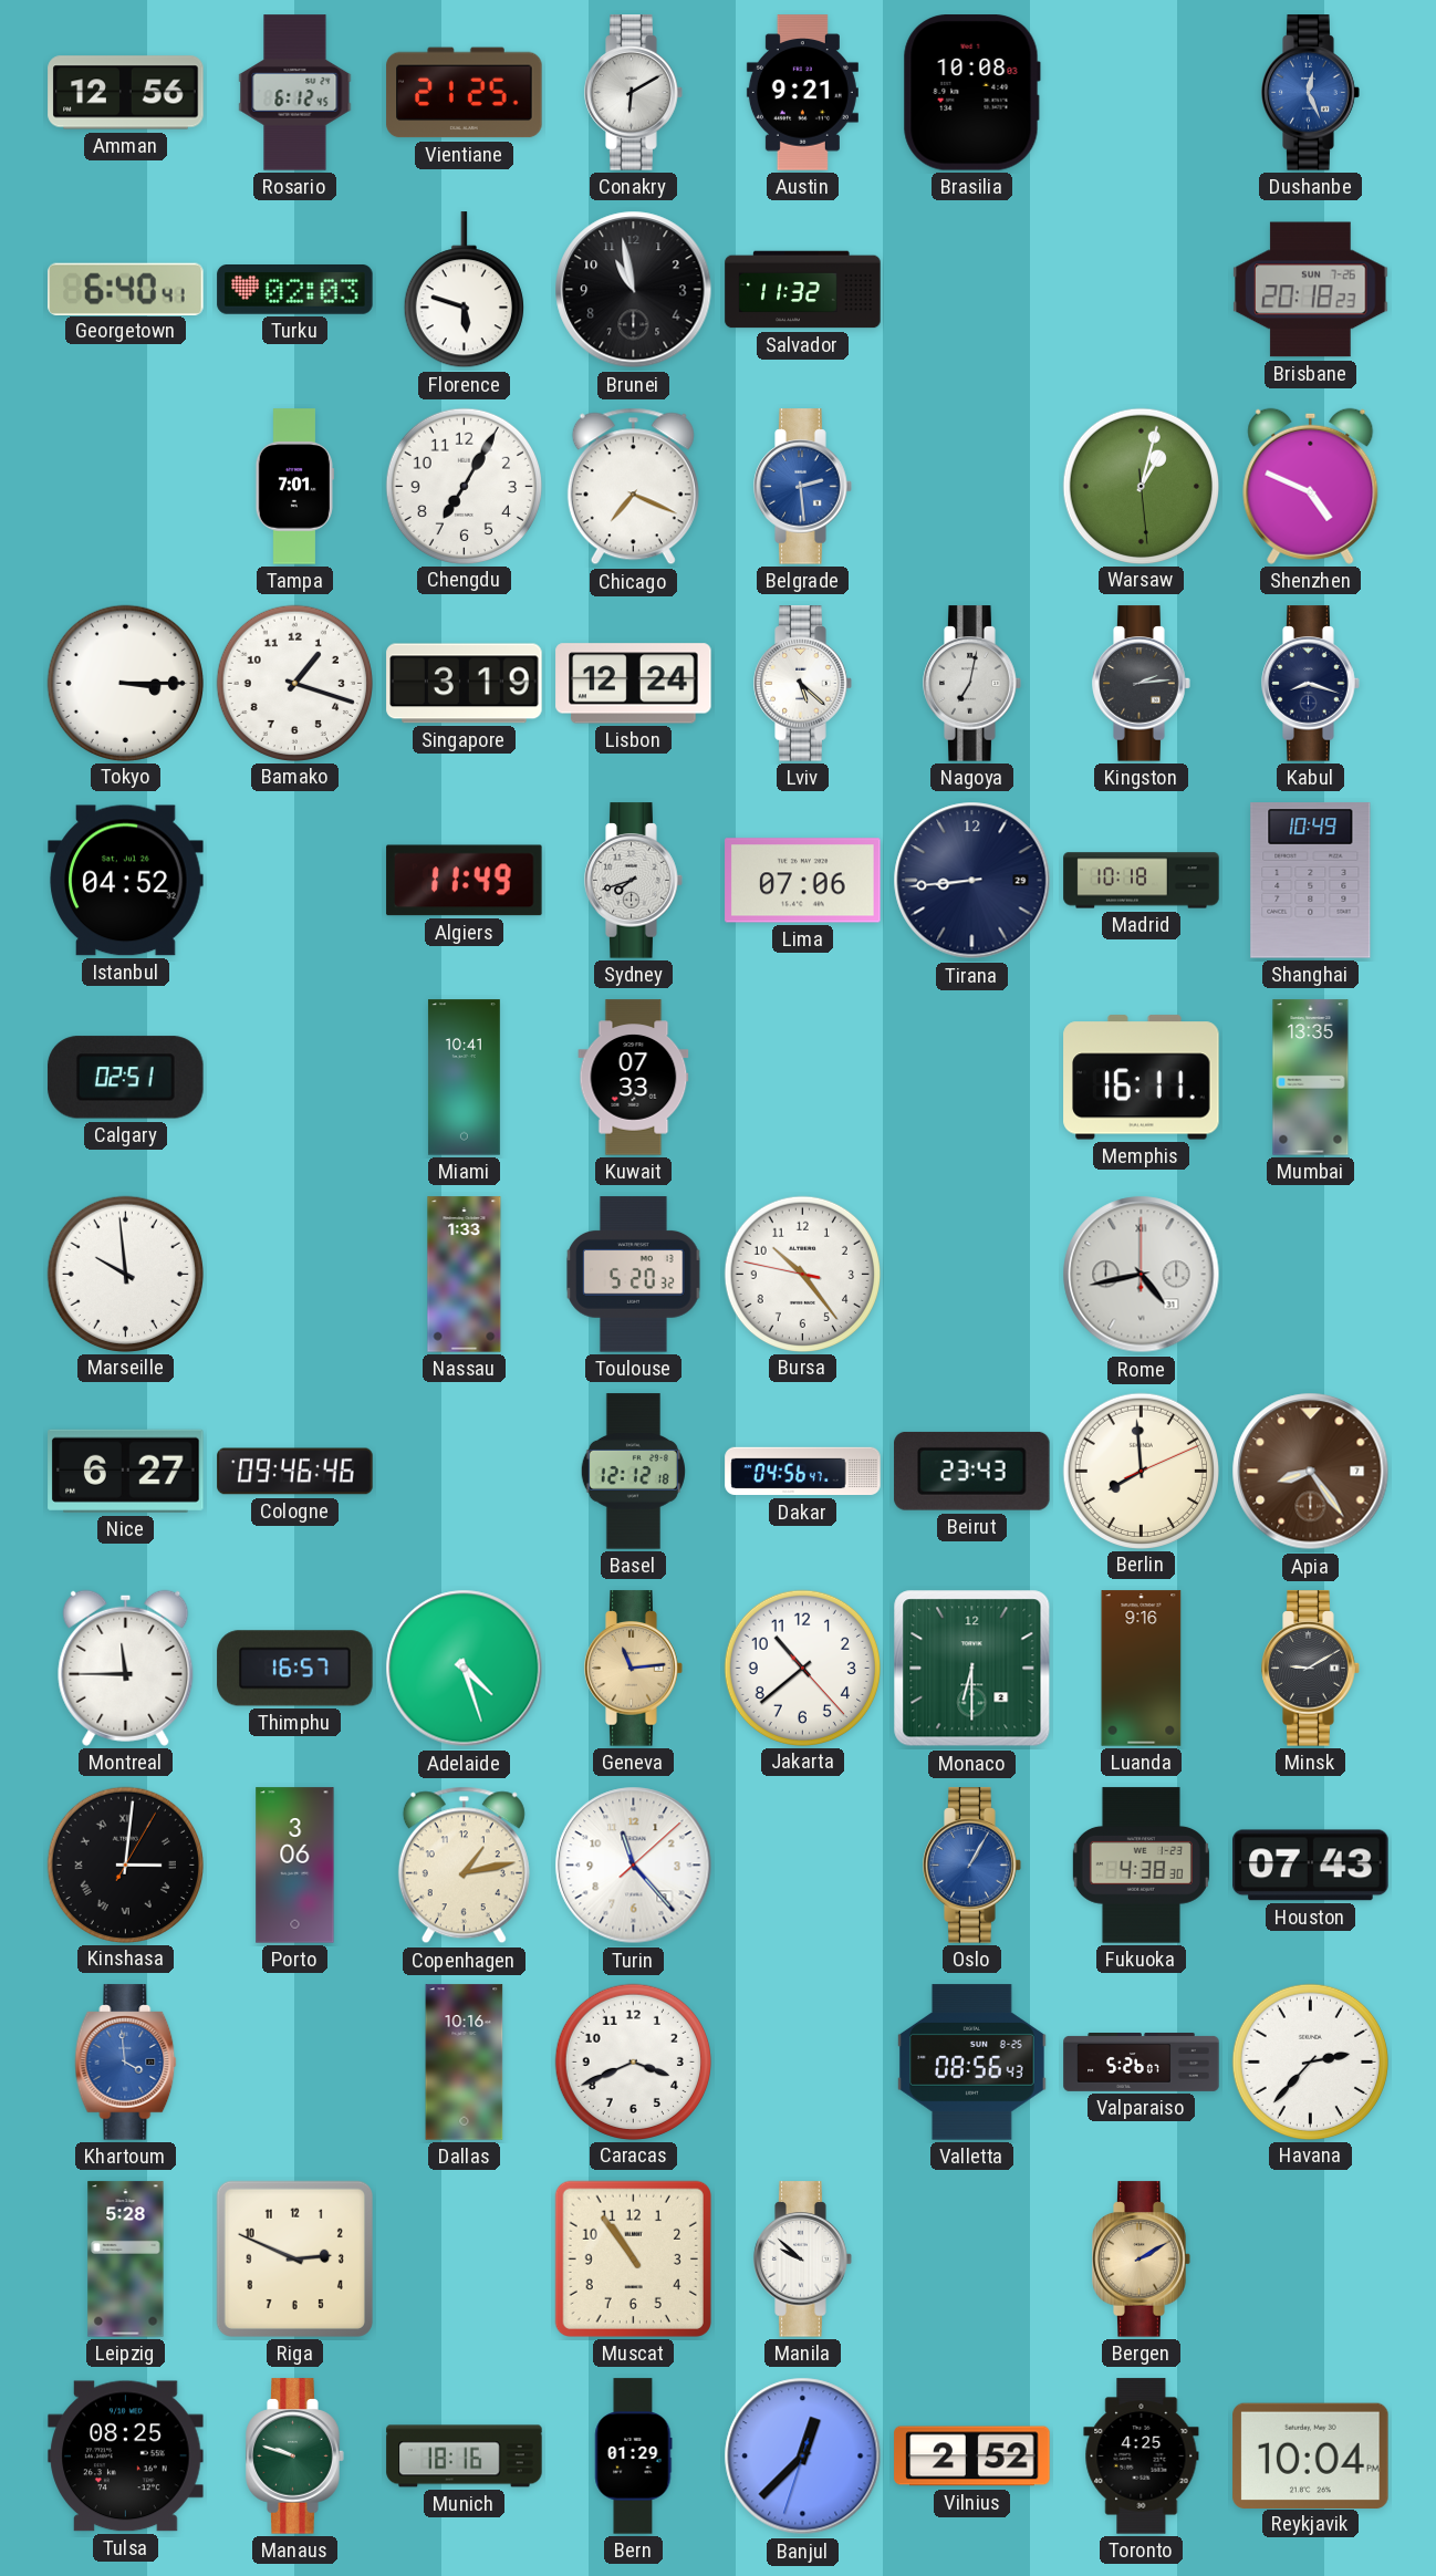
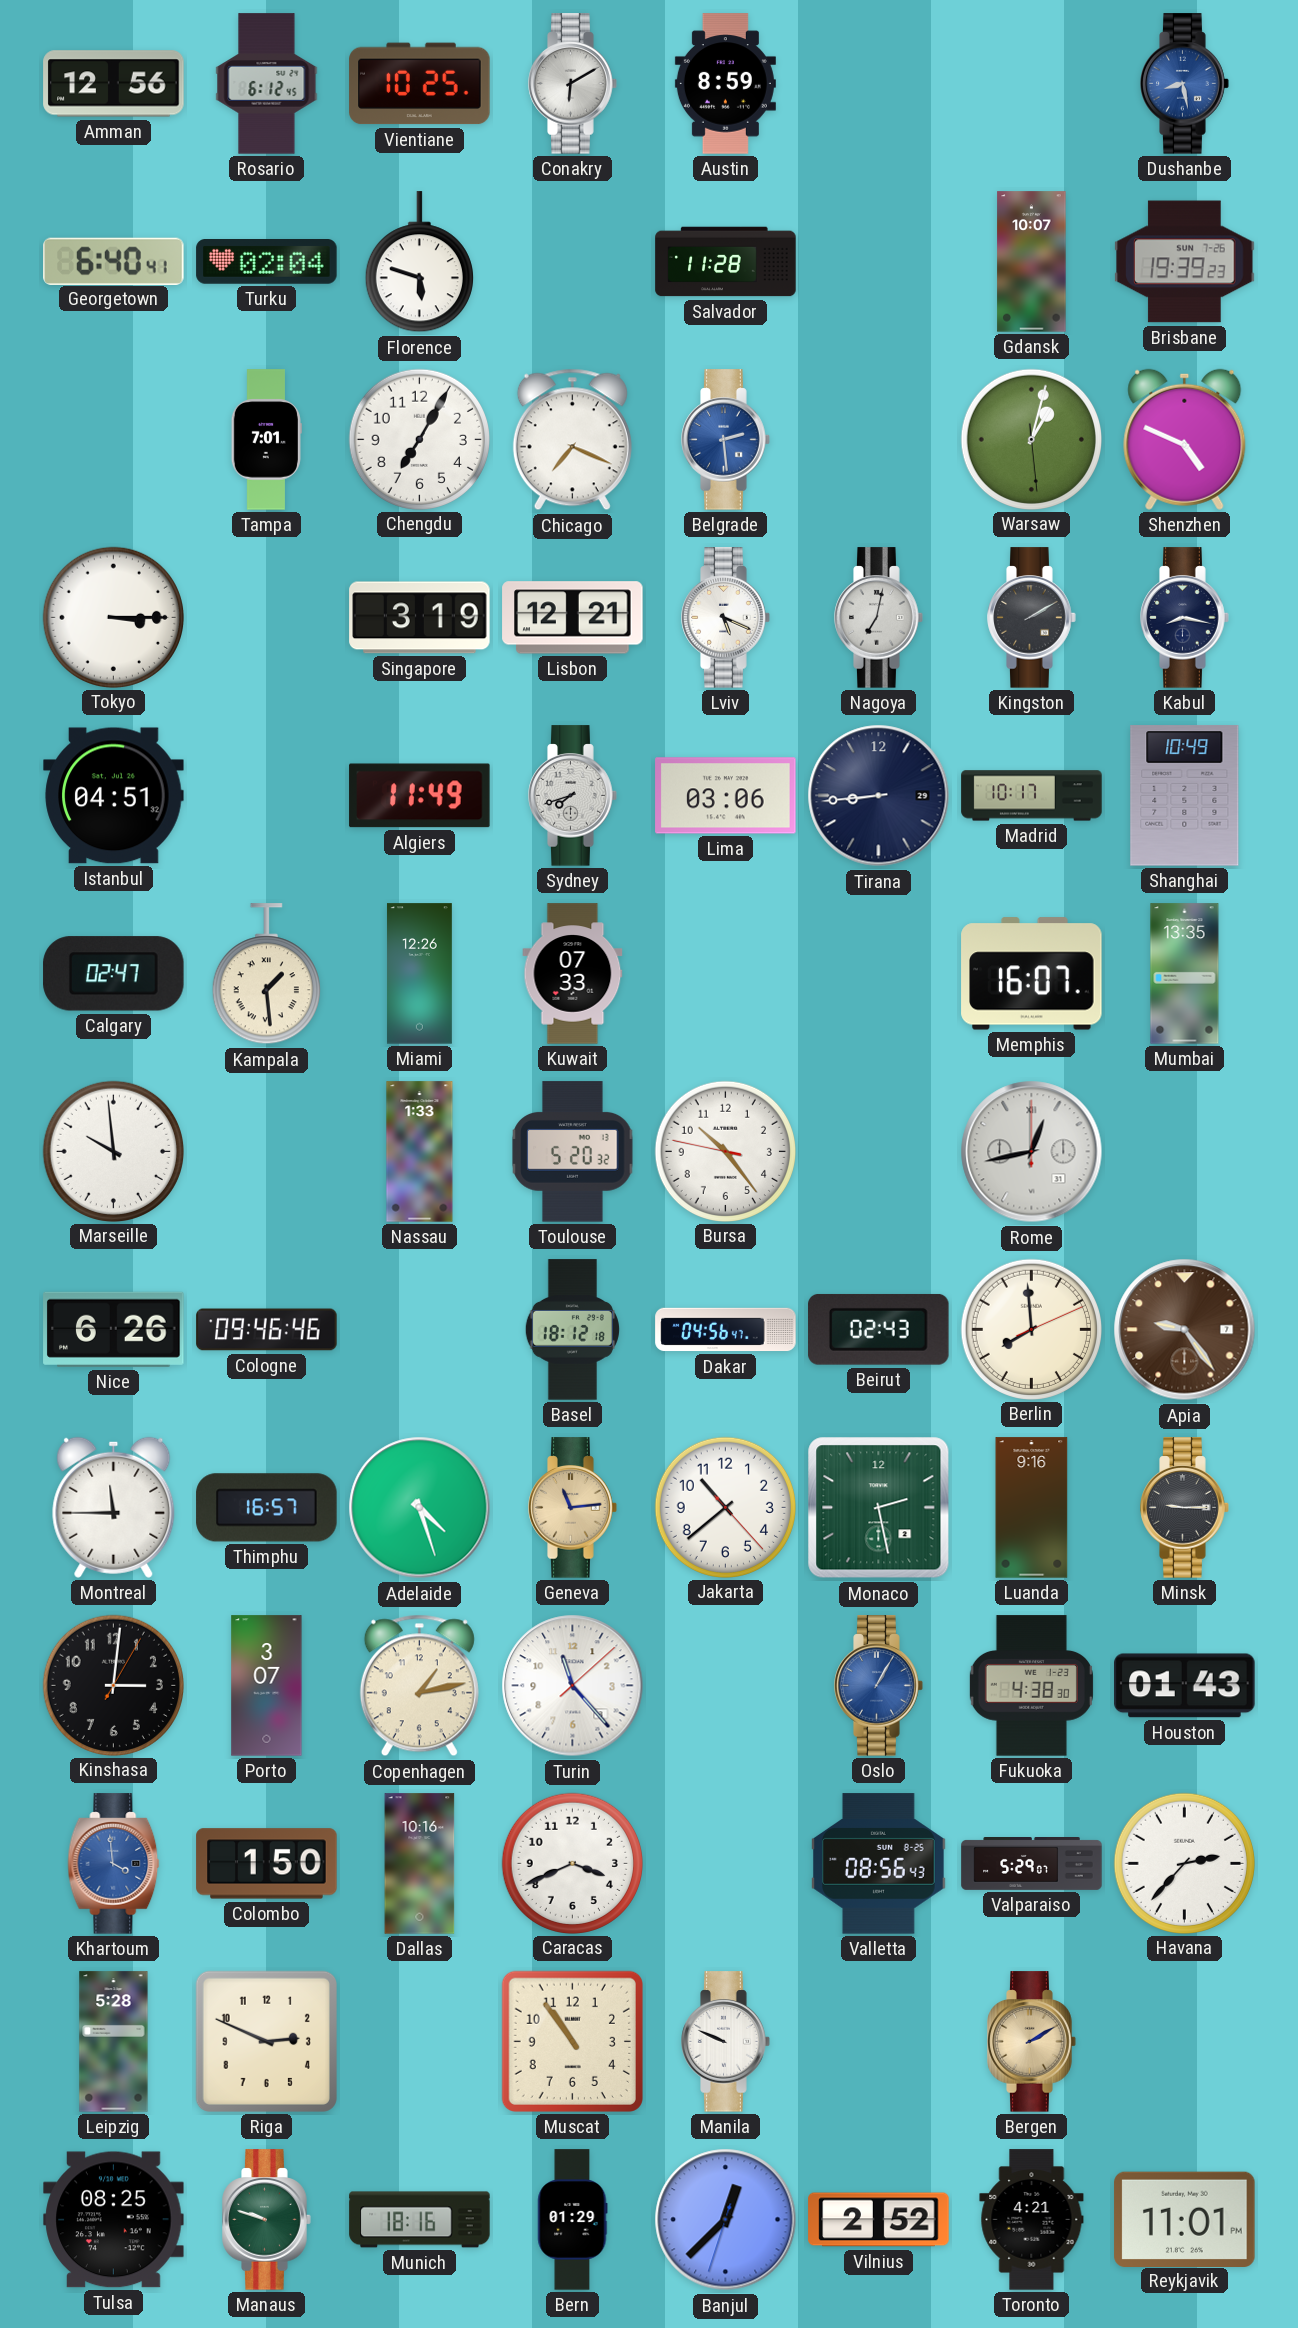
Vientiane: 21:25 -> 10:25 (420, 84)
Austin: 9:21 -> 8:59 (725, 84)
Brasilia: 10:08 -> none (971, 93)
Dushanbe: 12:26 -> 8:28 (1185, 84)
Turku: 02:03 -> 02:04 (267, 262)
Brunei: 10:58 -> none (634, 290)
Salvador: 11:32 -> 11:28 (726, 262)
Gdansk: none -> 10:07 (1032, 262)
Brisbane: 20:18 -> 19:39 (1185, 262)
Bamako: 1:18 -> none (294, 683)
Lisbon: 12:24 -> 12:21 (573, 618)
Lviv: 5:22 -> 5:19 (726, 618)
Kingston: 2:14 -> 2:10 (1032, 618)
Kabul: 8:18 -> 8:17 (1185, 618)
Istanbul: 04:52 -> 04:51 (114, 796)
Lima: 07:06 -> 03:06 (726, 796)
Madrid: 10:18 -> 10:17 (1032, 796)
Calgary: 02:51 -> 02:47 (114, 974)
Kampala: none -> 1:29 (266, 974)
Miami: 10:41 -> 12:26 (419, 974)
Memphis: 16:11 -> 16:07 (1032, 974)
Rome: 4:43 -> 12:43 (1032, 1152)
Nice: 6:27 -> 6:26 (114, 1329)
Basel: 12:12 -> 18:12 (572, 1330)
Beirut: 23:43 -> 02:43 (879, 1329)
Apia: 8:24 -> 9:24 (1185, 1330)
Monaco: 6:30 -> 2:28 (879, 1508)
Minsk: 9:10 -> 9:15 (1185, 1508)
Kinshasa numerals: Roman -> Arabic (113, 1685)
Porto: 3:06 -> 3:07 (267, 1686)
Houston: 07:43 -> 01:43 (1185, 1686)
Colombo: none -> 1:50 (267, 1864)
Valparaiso: 5:26 -> 5:29 (1032, 1864)
Manila: 9:52 -> 9:49 (726, 2042)
Toronto: 4:25 -> 4:21 (1032, 2220)
Reykjavik: 10:04 -> 11:01 (1185, 2219)
